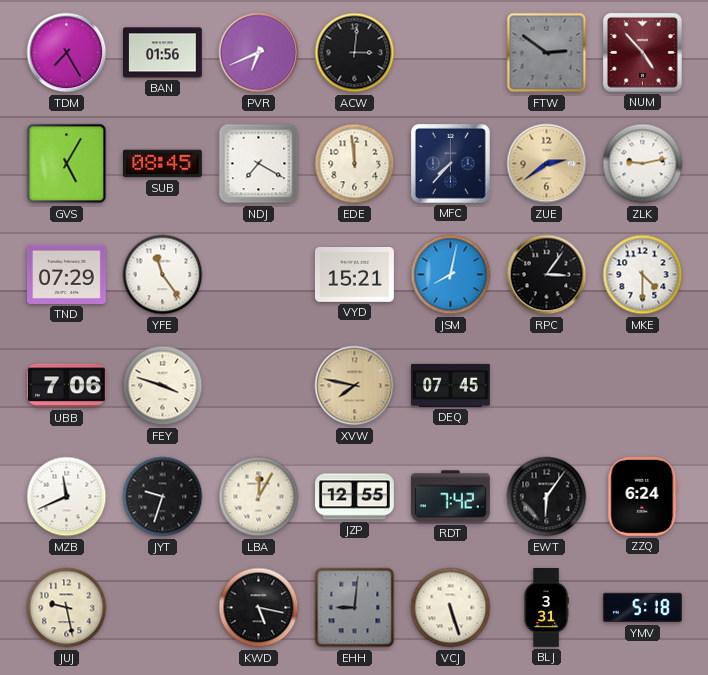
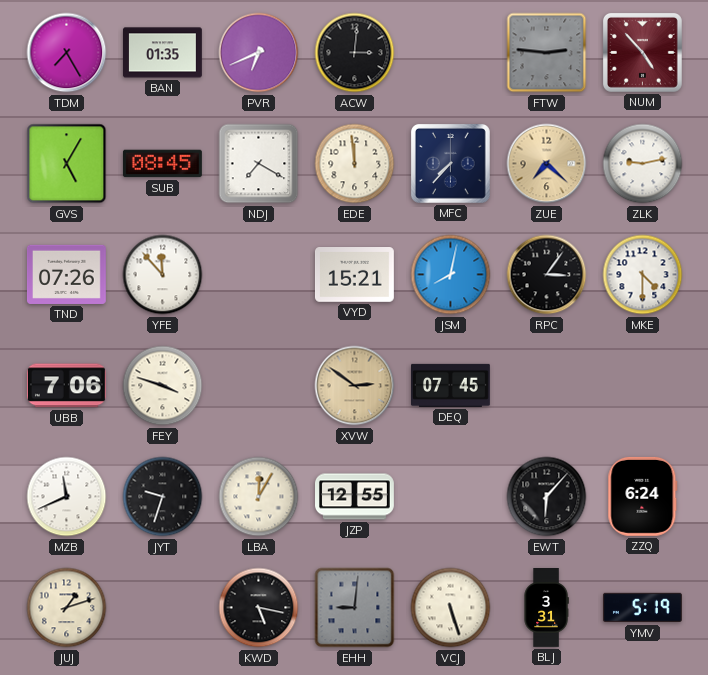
BAN: 01:56 -> 01:35 (162, 53)
FTW: 2:51 -> 2:46 (547, 53)
ZUE: 2:39 -> 7:22 (547, 164)
TND: 07:29 -> 07:26 (66, 274)
YFE: 11:24 -> 11:53 (163, 275)
XVW: 7:47 -> 2:51 (355, 386)
RDT: 7:42 -> none (450, 497)
EWT: 6:06 -> 6:07 (547, 497)
JUJ: 9:28 -> 1:12 (67, 608)
YMV: 5:18 -> 5:19 (642, 608)
